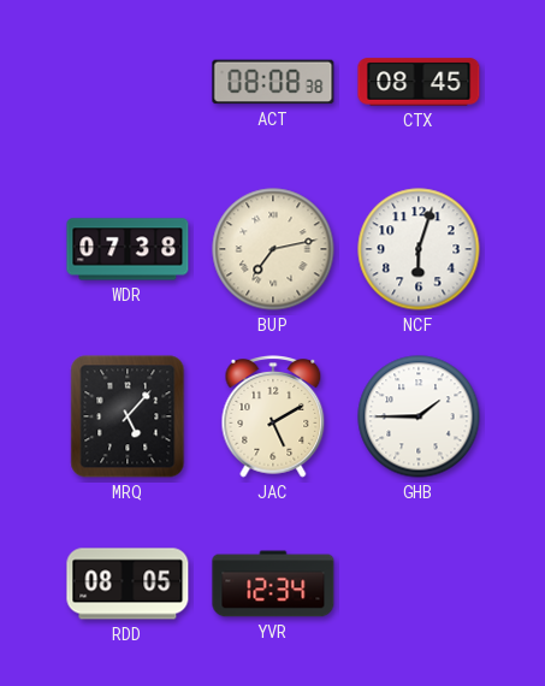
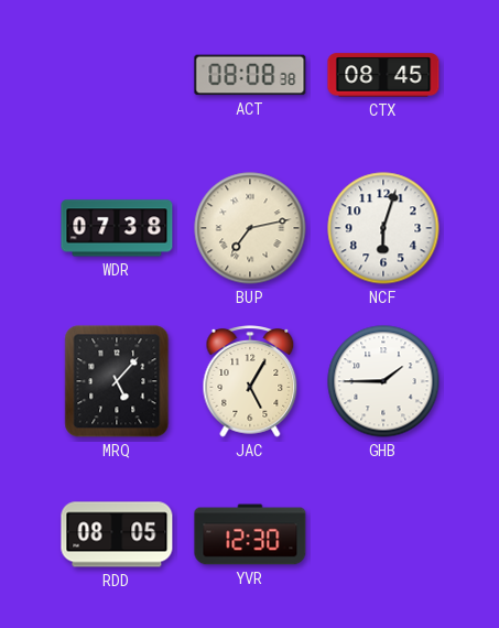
JAC: 5:10 -> 5:05 (250, 381)
YVR: 12:34 -> 12:30 (250, 534)
